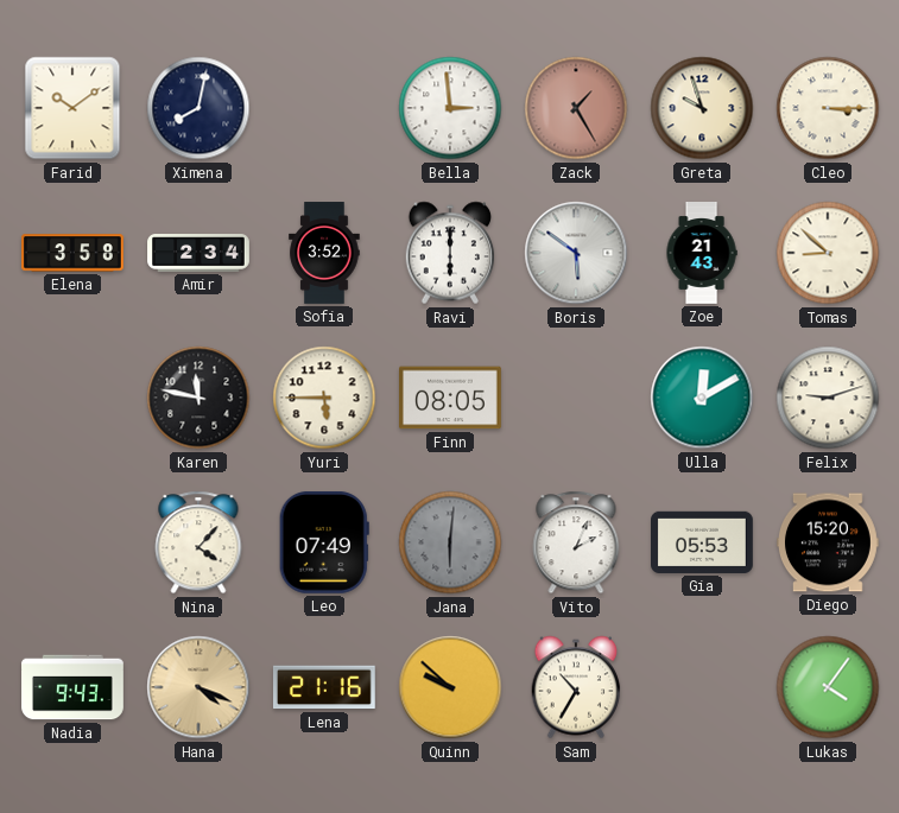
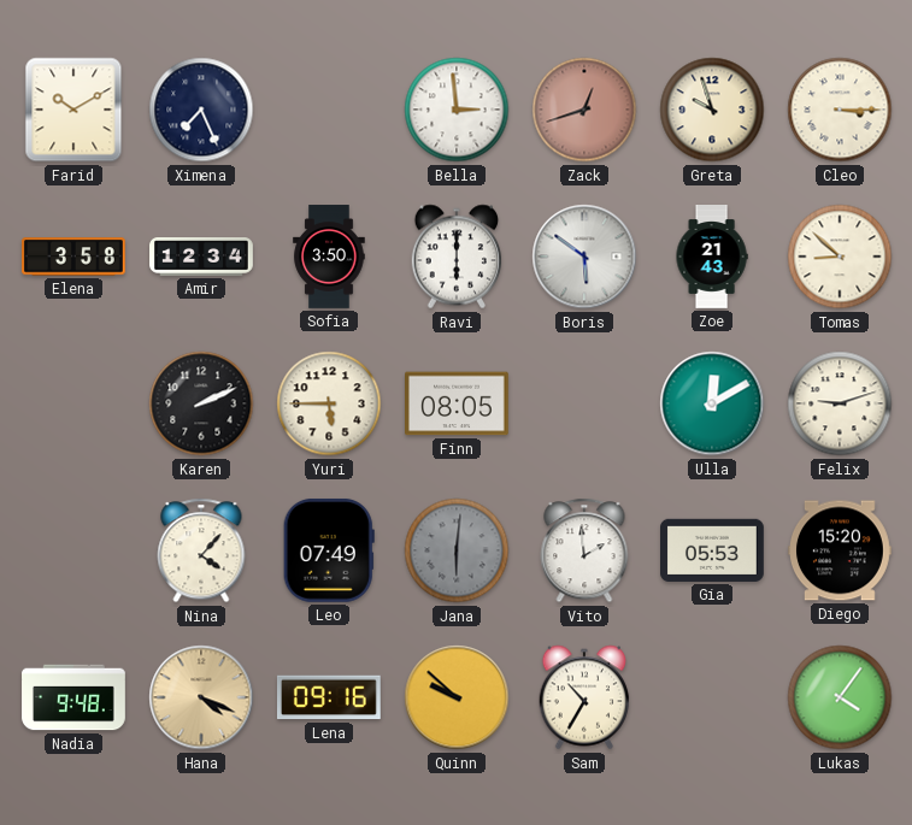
Farid: 10:09 -> 10:10 (73, 110)
Ximena: 8:02 -> 7:26 (201, 110)
Zack: 1:25 -> 12:42 (584, 110)
Amir: 2:34 -> 12:34 (201, 257)
Sofia: 3:52 -> 3:50 (329, 257)
Karen: 11:47 -> 2:11 (201, 403)
Vito: 2:04 -> 1:59 (584, 550)
Nadia: 9:43 -> 9:48 (73, 697)
Lena: 21:16 -> 09:16 (329, 697)
